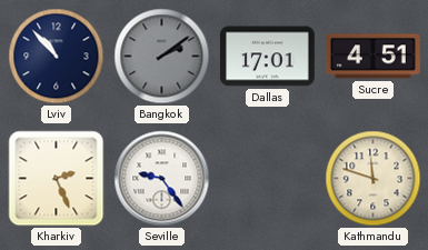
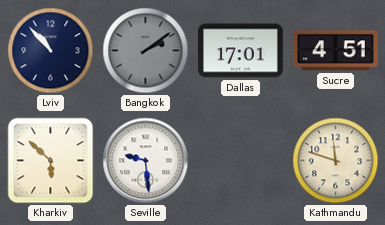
Kharkiv: 2:26 -> 5:52 (51, 161)
Seville: 9:24 -> 9:29 (146, 161)
